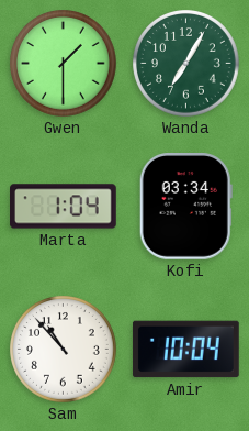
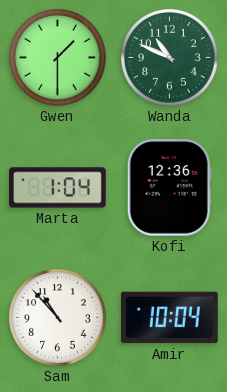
Wanda: 7:05 -> 10:49 (170, 58)
Kofi: 03:34 -> 12:36 (169, 188)
